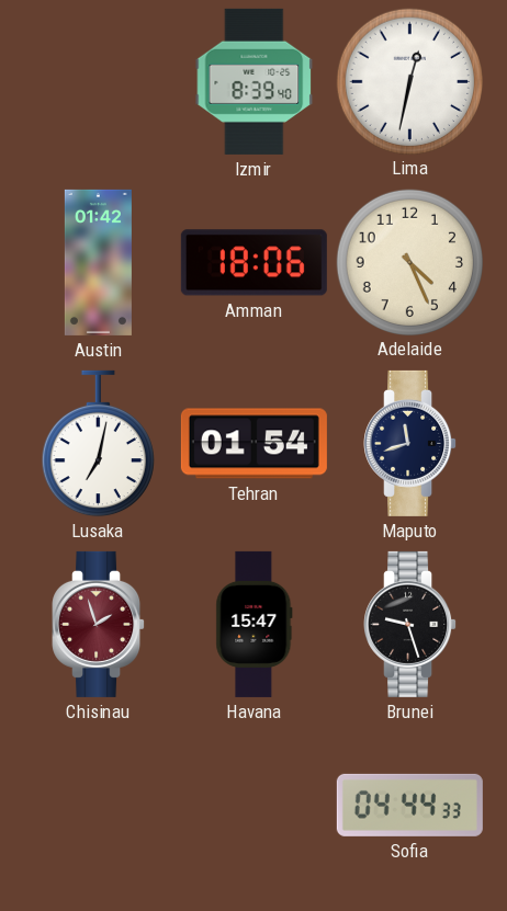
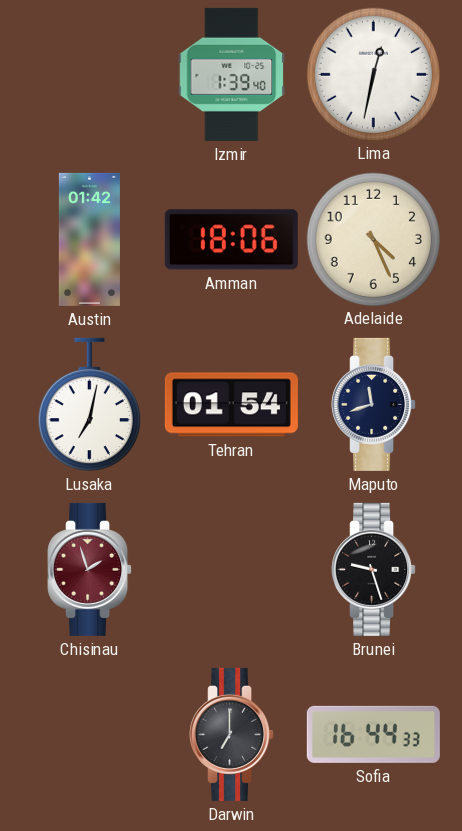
Izmir: 8:39 -> 1:39 (232, 74)
Havana: 15:47 -> none (255, 624)
Darwin: none -> 7:00 (232, 734)
Sofia: 04:44 -> 16:44 (373, 734)
